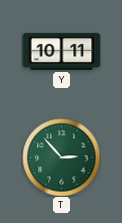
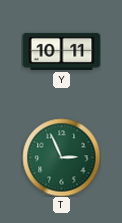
T: 2:53 -> 2:56 (61, 157)
